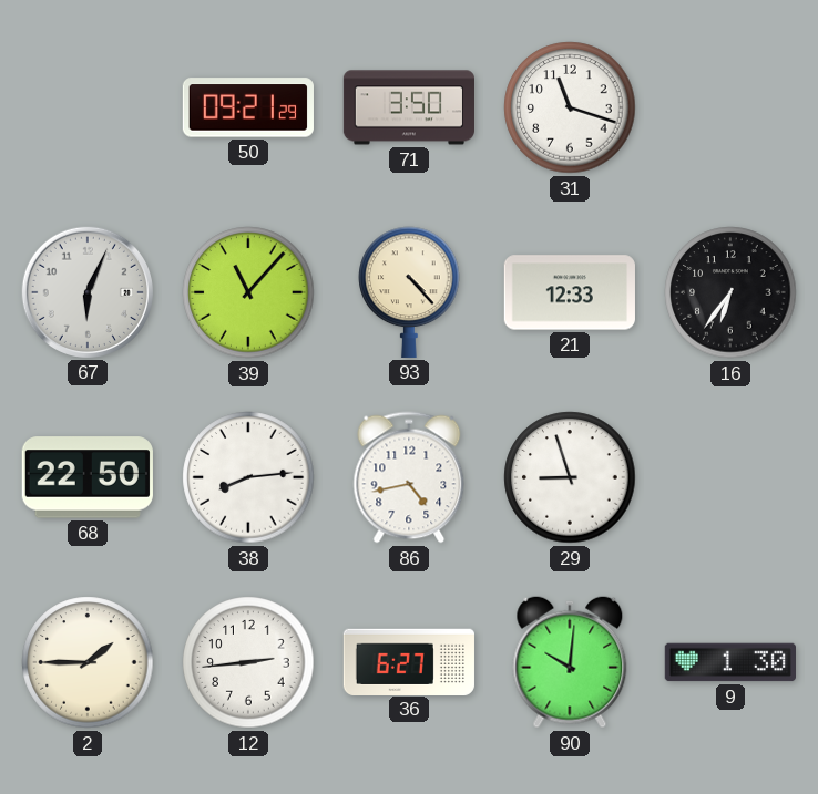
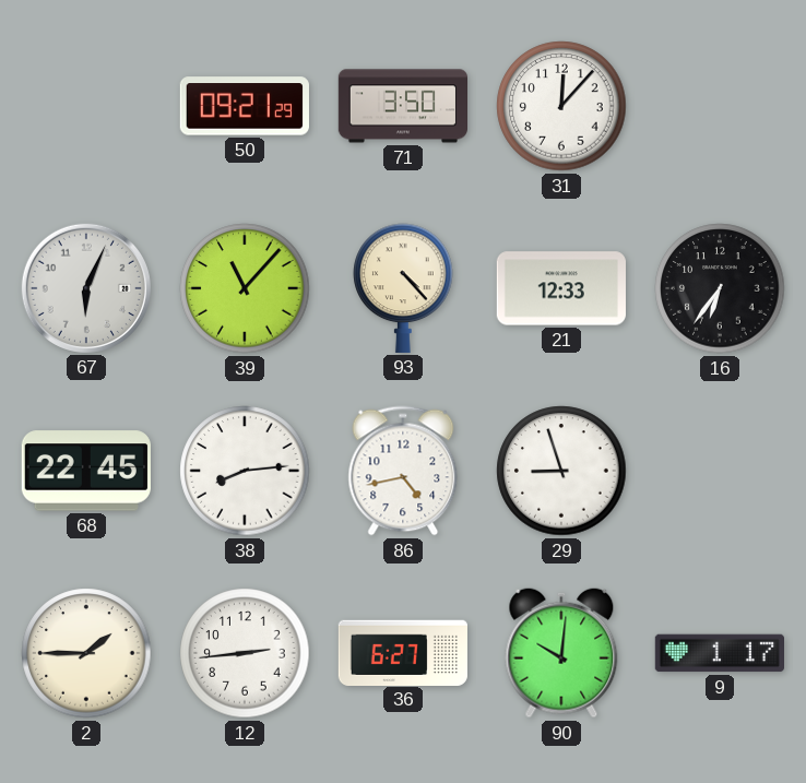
31: 11:18 -> 12:07 (561, 106)
68: 22:50 -> 22:45 (86, 471)
9: 1:30 -> 1:17 (719, 653)
